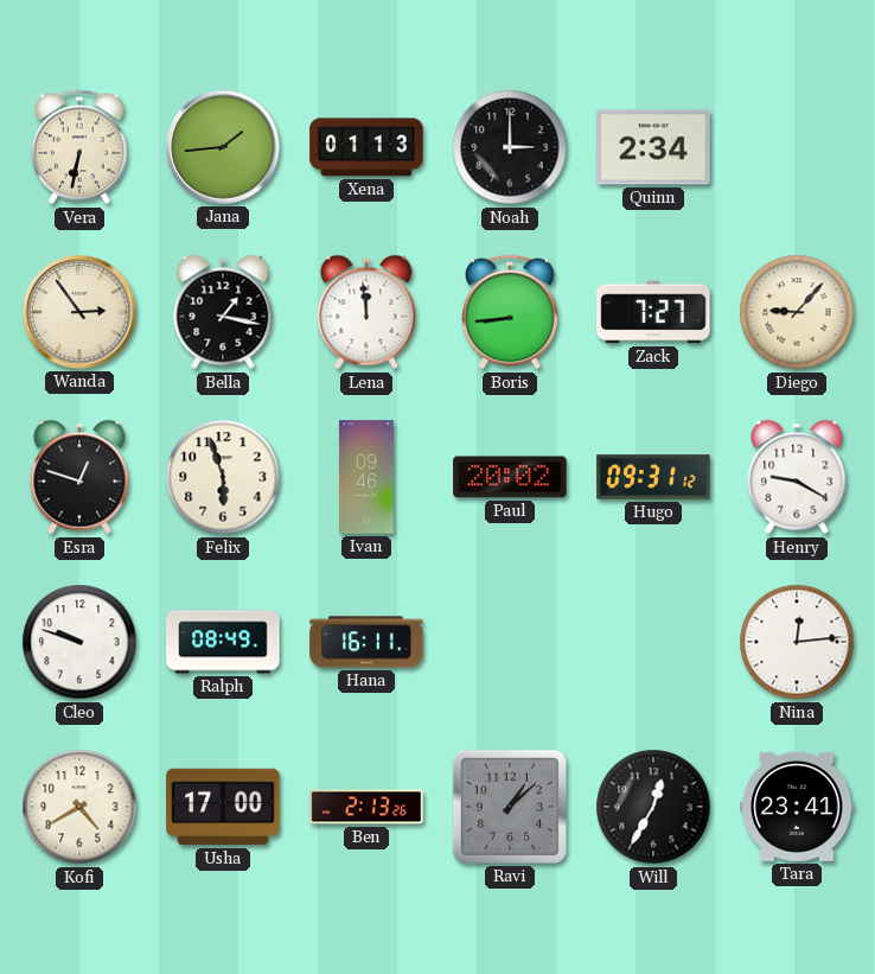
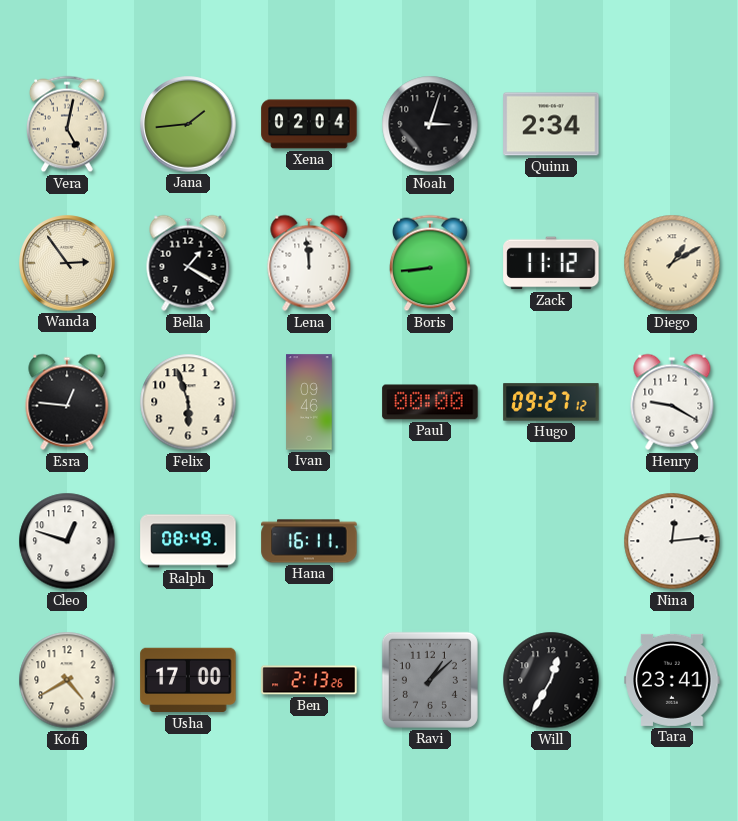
Vera: 6:32 -> 5:02 (68, 124)
Xena: 01:13 -> 02:04 (309, 124)
Noah: 3:00 -> 3:03 (430, 124)
Bella: 1:17 -> 1:20 (188, 263)
Zack: 7:27 -> 11:12 (551, 263)
Diego: 9:07 -> 1:10 (672, 263)
Esra: 12:48 -> 12:46 (67, 402)
Paul: 20:02 -> 00:00 (430, 402)
Hugo: 09:31 -> 09:27 (551, 402)
Cleo: 9:48 -> 12:48 (67, 541)
